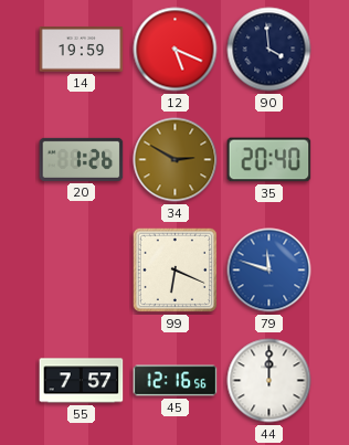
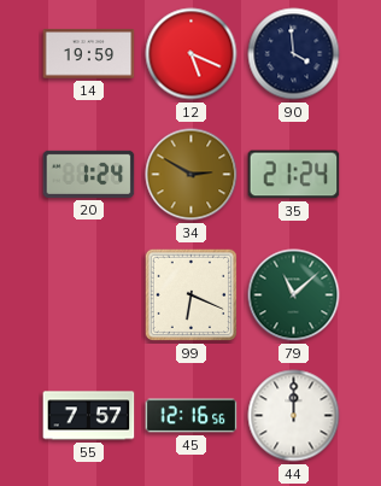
20: 1:26 -> 1:24 (89, 174)
35: 20:40 -> 21:24 (294, 175)
79: 11:48 -> 11:08 (294, 295)
79 dial: blue -> green (294, 295)
